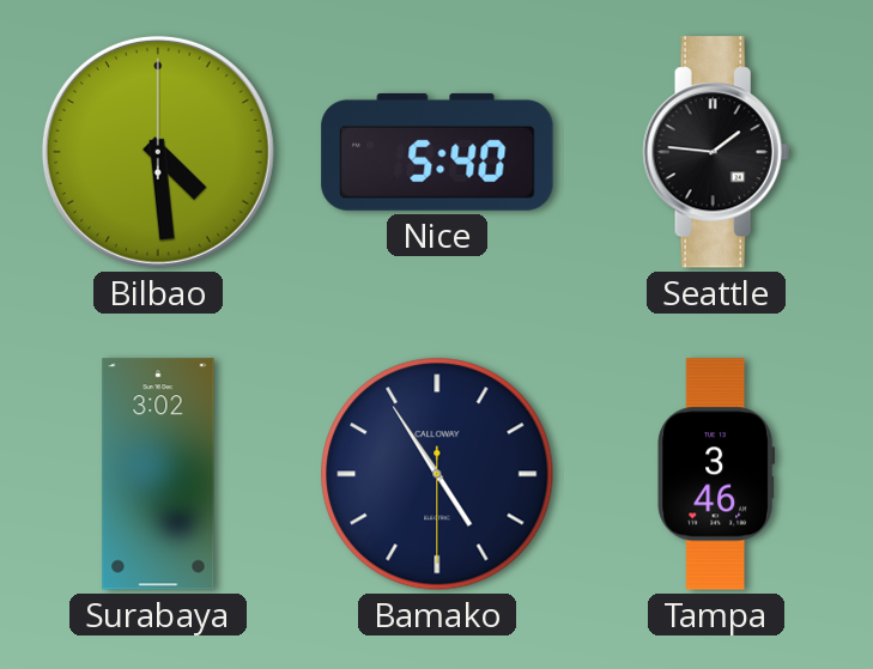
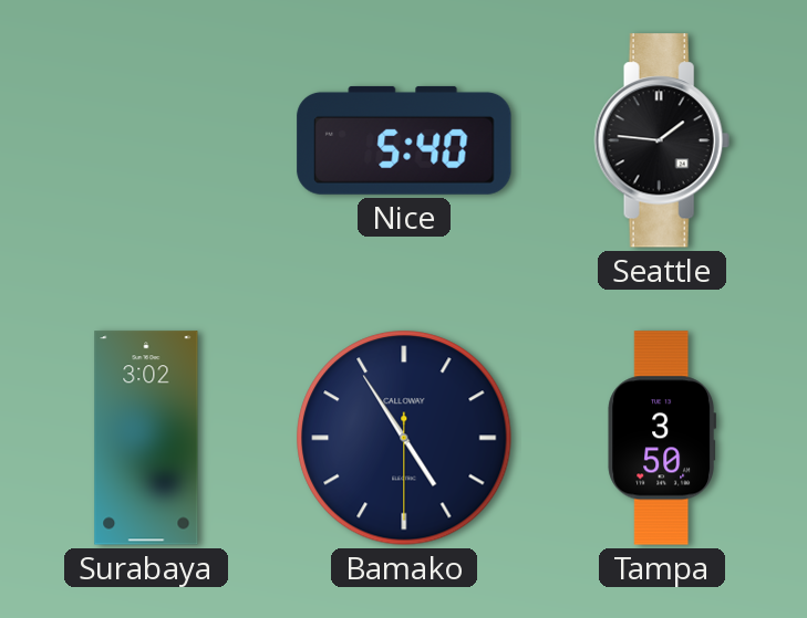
Bilbao: 4:29 -> none (158, 152)
Tampa: 3:46 -> 3:50 (662, 438)
